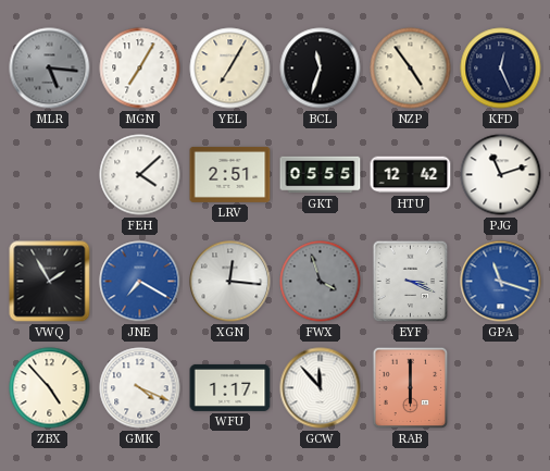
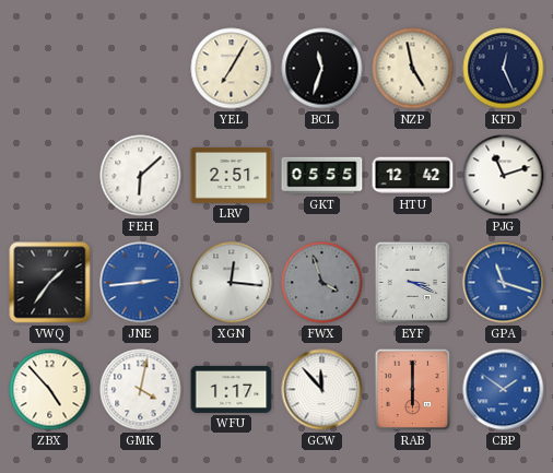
MLR: 5:16 -> none (50, 69)
MGN: 7:05 -> none (140, 69)
NZP: 4:54 -> 4:58 (413, 69)
FEH: 4:08 -> 6:08 (141, 176)
VWQ: 1:55 -> 1:36 (50, 283)
JNE: 7:20 -> 2:44 (141, 283)
GMK: 4:19 -> 4:02 (141, 390)
CBP: none -> 1:51 (504, 390)
